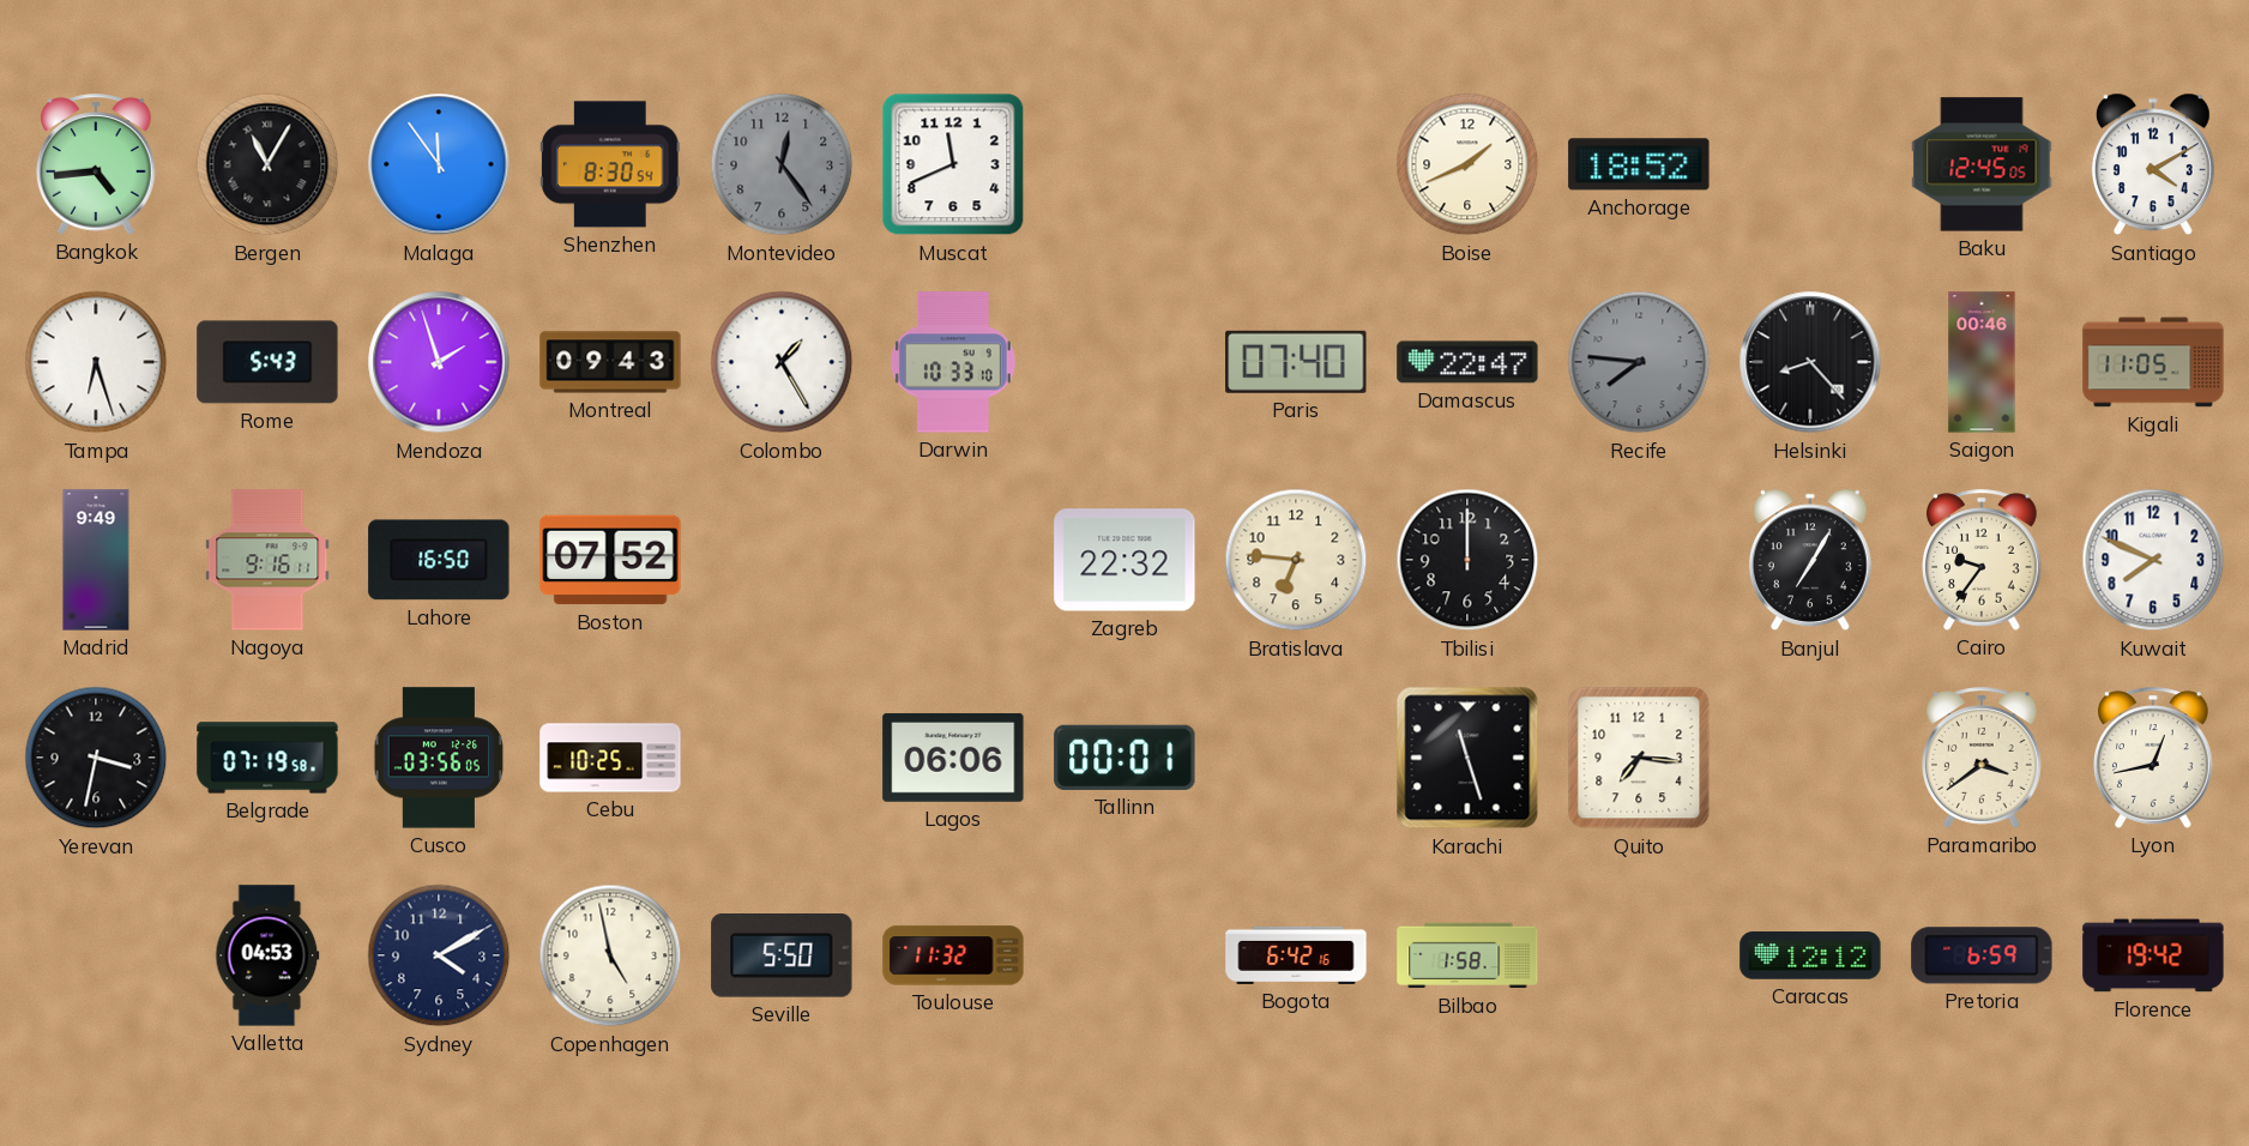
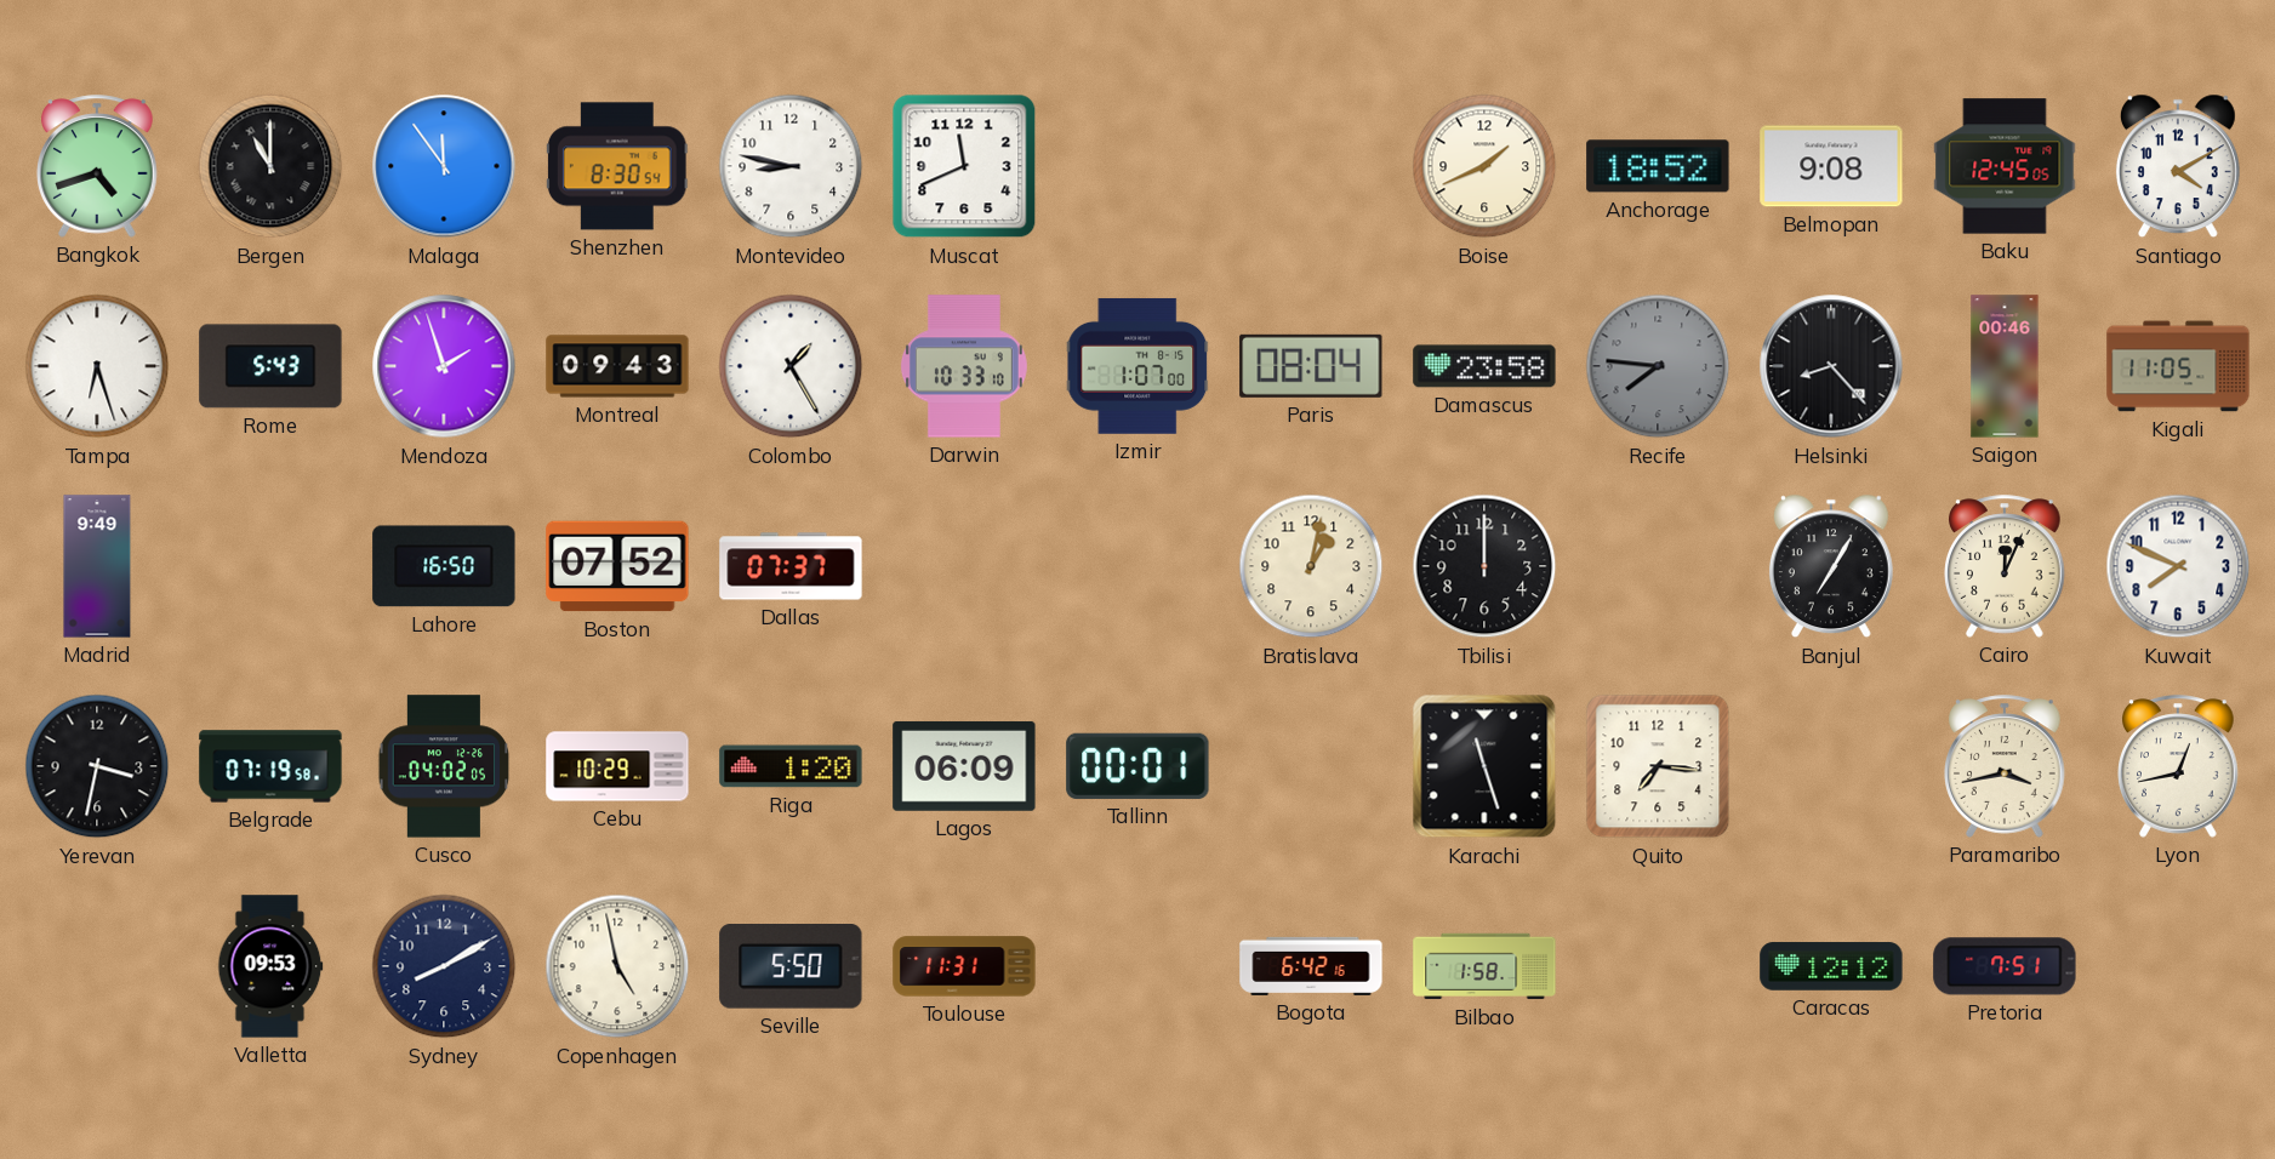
Bangkok: 4:44 -> 4:42 (97, 166)
Bergen: 11:05 -> 11:00 (270, 166)
Montevideo: 12:24 -> 8:47 (791, 166)
Montevideo dial: grey -> white (791, 166)
Belmopan: none -> 9:08 (1831, 166)
Izmir: none -> 1:07 (1137, 366)
Paris: 07:40 -> 08:04 (1311, 366)
Damascus: 22:47 -> 23:58 (1484, 366)
Nagoya: 9:16 -> none (267, 560)
Dallas: none -> 07:37 (791, 566)
Zagreb: 22:32 -> none (1124, 560)
Bratislava: 6:46 -> 1:02 (1311, 566)
Cairo: 9:36 -> 12:04 (2005, 566)
Cusco: 03:56 -> 04:02 (444, 766)
Cebu: 10:25 -> 10:29 (617, 766)
Riga: none -> 1:20 (791, 766)
Lagos: 06:06 -> 06:09 (964, 766)
Paramaribo: 3:39 -> 3:43 (2005, 766)
Valletta: 04:53 -> 09:53 (270, 966)
Sydney: 4:10 -> 8:10 (444, 966)
Toulouse: 11:32 -> 11:31 (964, 966)
Pretoria: 6:59 -> 7:51 (2005, 966)
Florence: 19:42 -> none (2153, 955)
